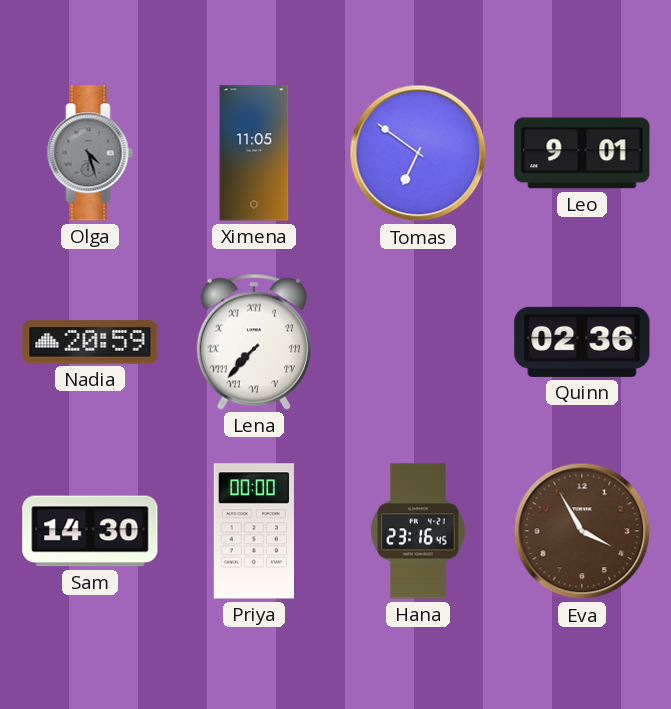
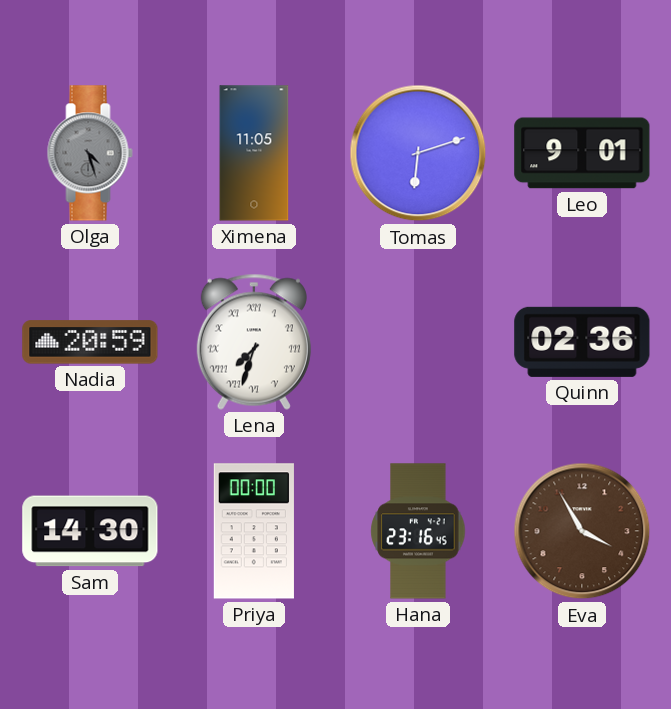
Tomas: 6:51 -> 6:12 (418, 153)
Lena: 7:37 -> 7:33 (254, 342)
